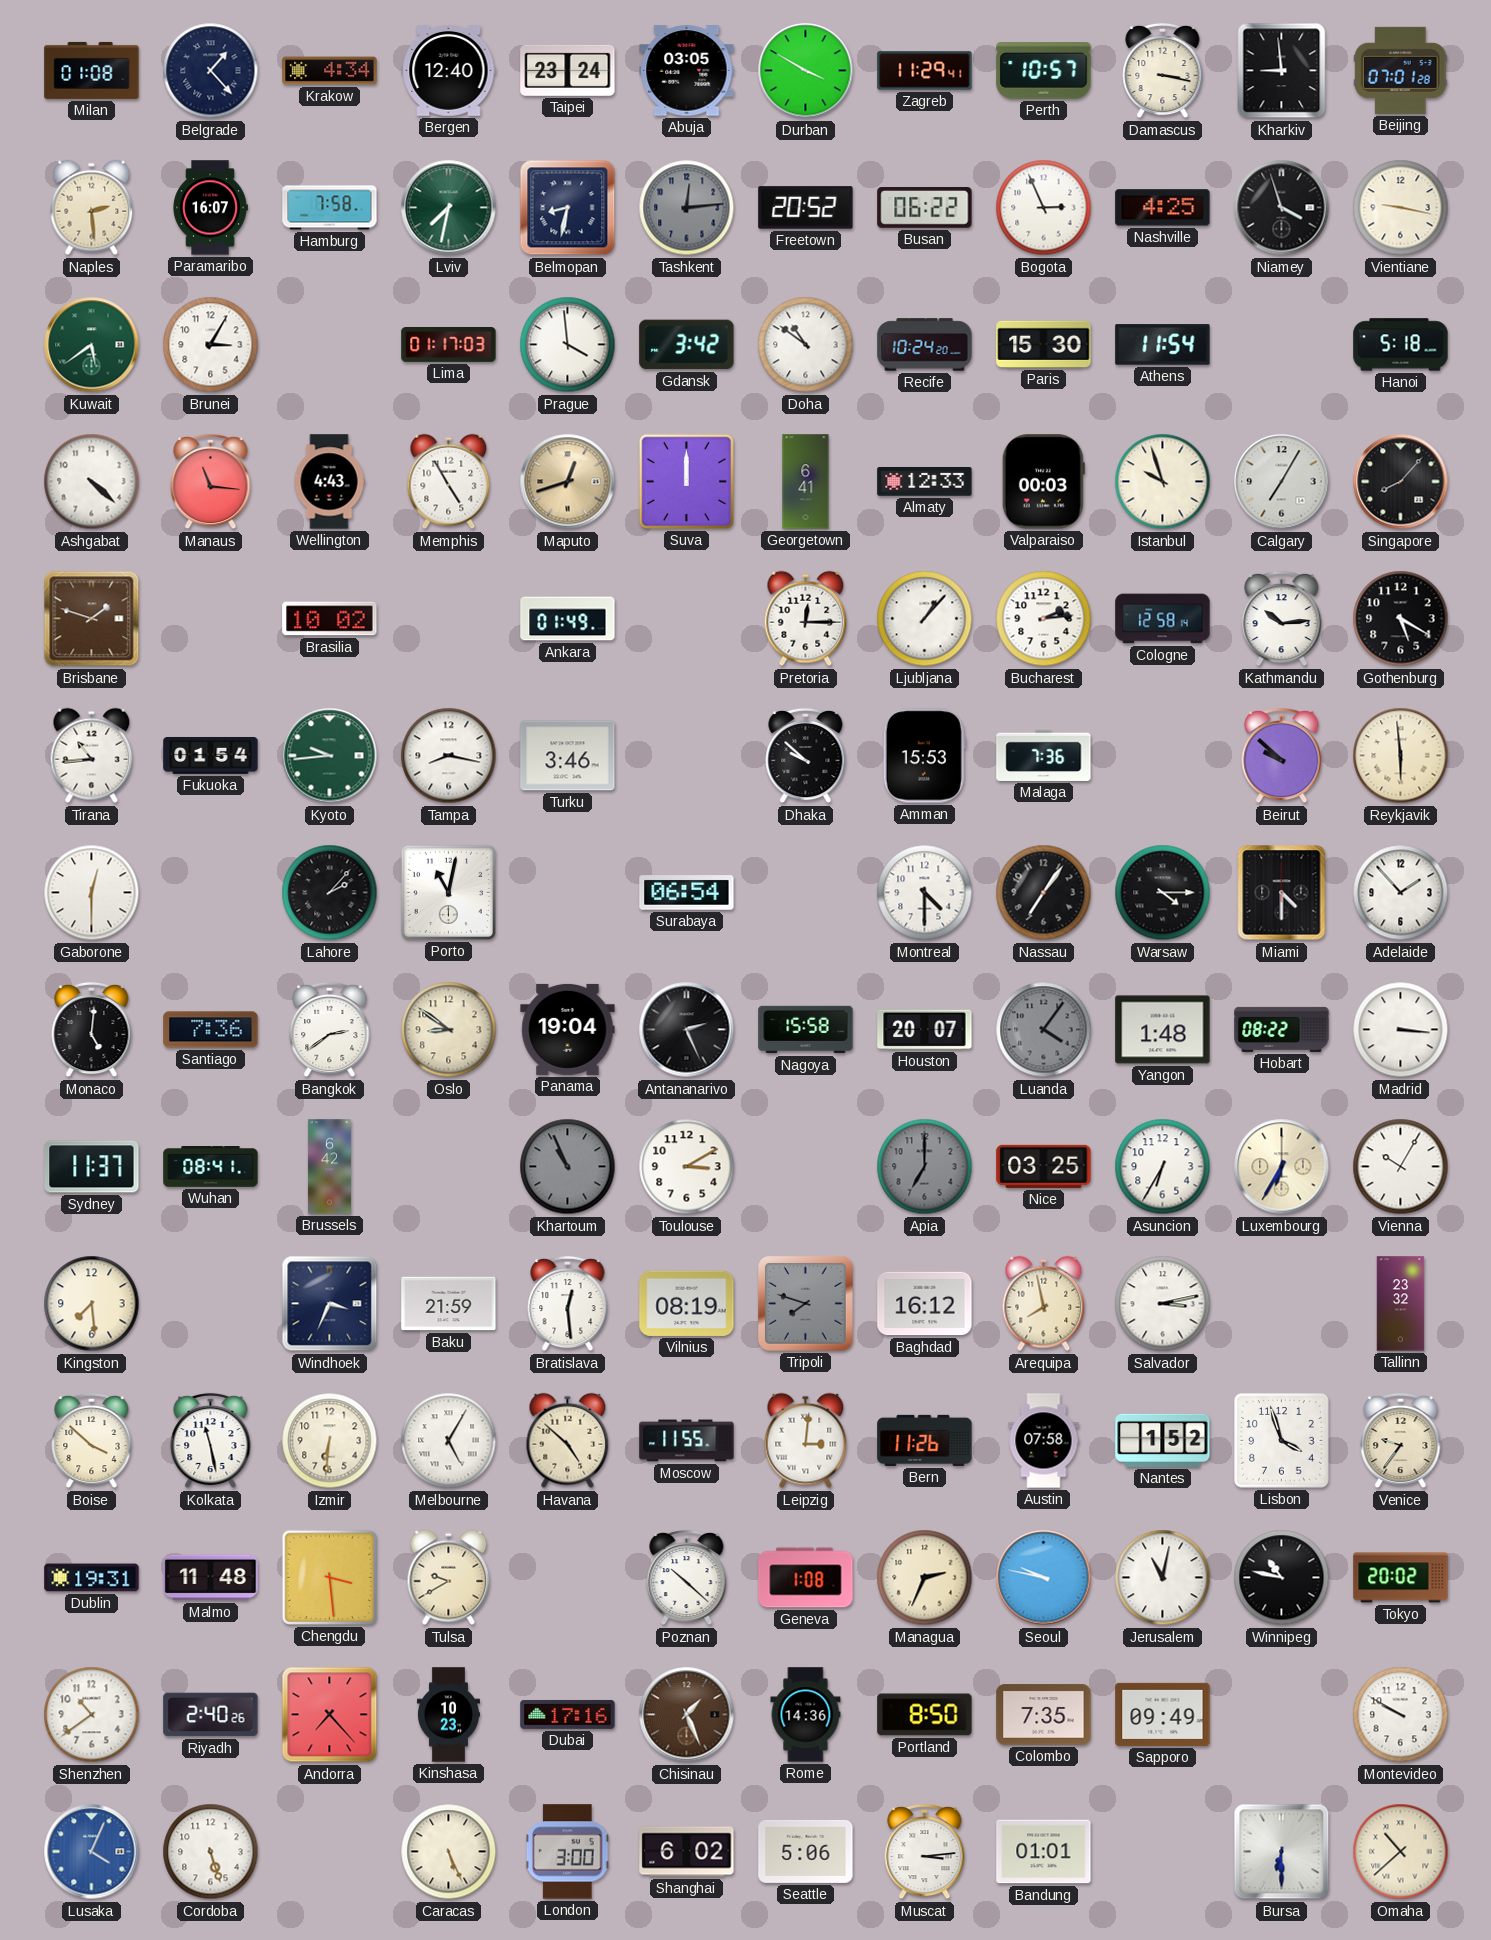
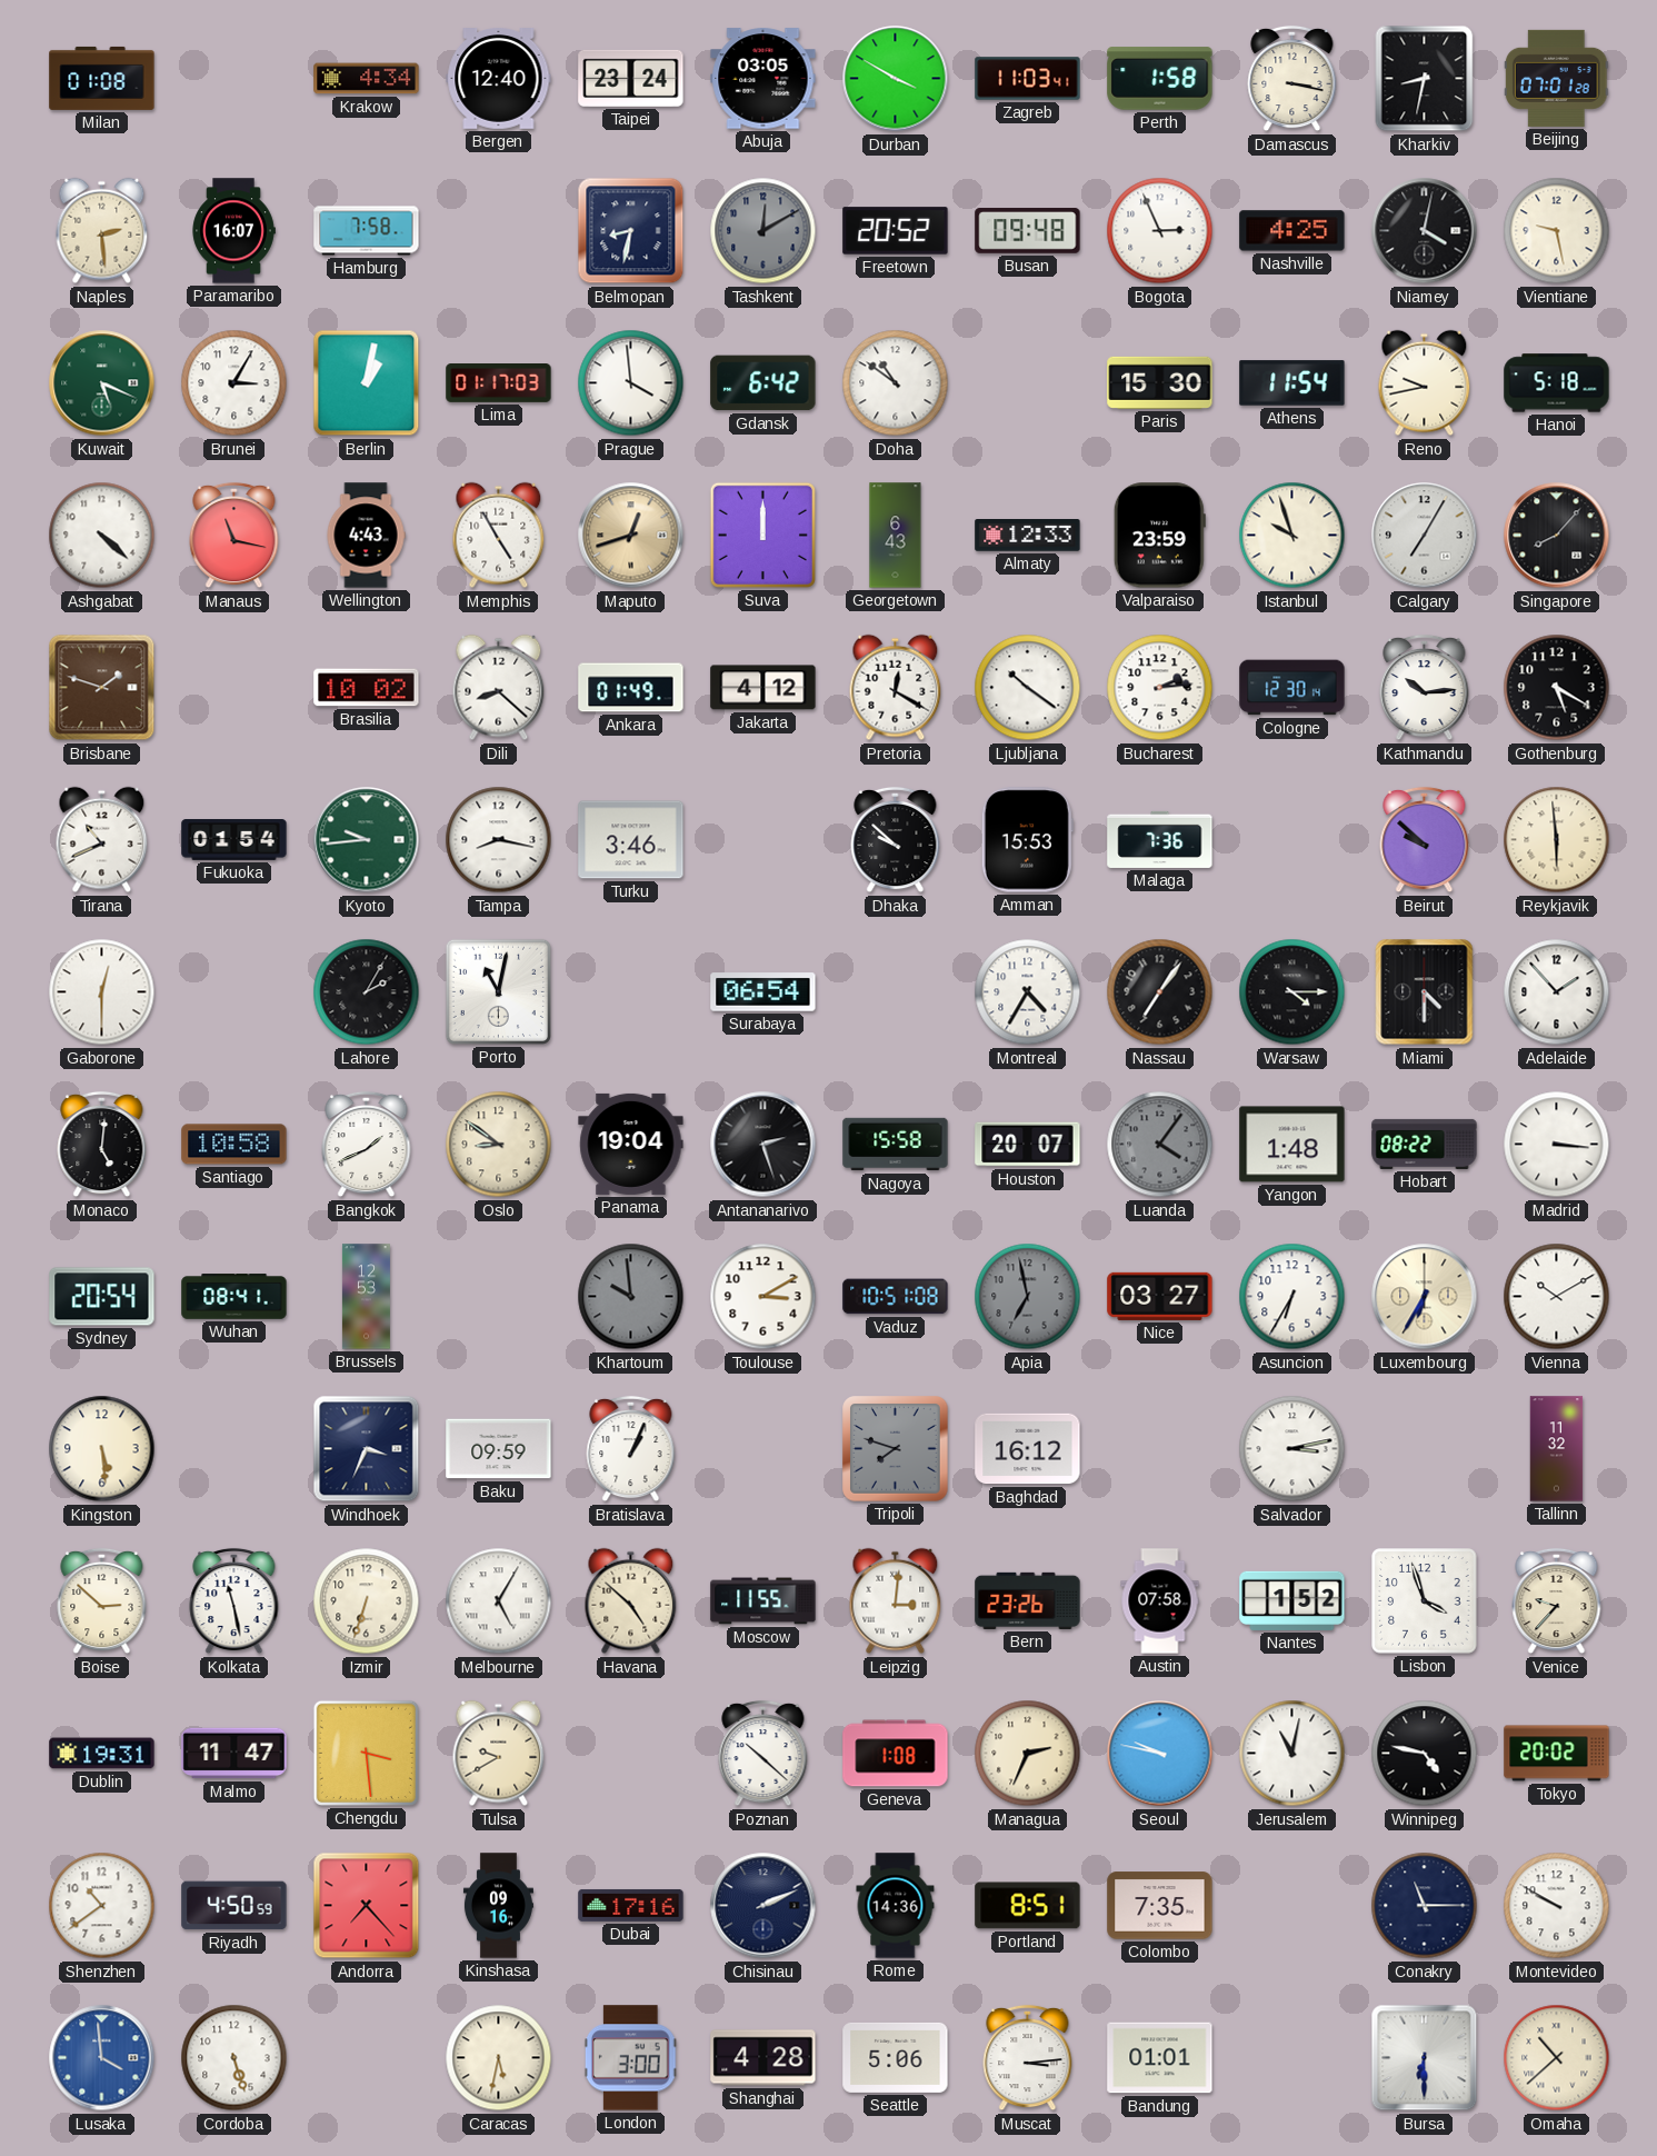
Belgrade: 1:23 -> none (211, 71)
Zagreb: 11:29 -> 11:03 (1028, 79)
Perth: 10:57 -> 1:58 (1160, 79)
Kharkiv: 8:59 -> 8:32 (1425, 79)
Lviv: 7:32 -> none (449, 208)
Tashkent: 12:14 -> 12:10 (763, 231)
Busan: 06:22 -> 09:48 (1028, 231)
Niamey: 3:57 -> 4:02 (1425, 231)
Vientiane: 9:17 -> 9:28 (1557, 231)
Kuwait: 5:39 -> 5:19 (102, 383)
Berlin: none -> 1:02 (367, 383)
Gdansk: 3:42 -> 6:42 (763, 383)
Recife: 10:24 -> none (925, 345)
Reno: none -> 9:43 (1425, 383)
Manaus: 11:16 -> 11:17 (234, 536)
Georgetown: 6:41 -> 6:43 (896, 536)
Valparaiso: 00:03 -> 23:59 (1159, 536)
Dili: none -> 8:22 (499, 688)
Jakarta: none -> 4:12 (763, 688)
Pretoria: 12:15 -> 12:20 (896, 688)
Ljubljana: 1:07 -> 10:21 (1028, 688)
Cologne: 12:58 -> 12:30 (1292, 688)
Tirana: 10:44 -> 10:41 (102, 840)
Lahore: 2:07 -> 2:05 (367, 992)
Montreal: 4:30 -> 4:35 (1028, 992)
Santiago: 7:36 -> 10:58 (234, 1145)
Bangkok: 2:39 -> 1:41 (367, 1145)
Antananarivo: 2:26 -> 2:27 (763, 1145)
Sydney: 11:37 -> 20:54 (102, 1297)
Brussels: 6:42 -> 12:53 (366, 1297)
Khartoum: 10:56 -> 9:59 (631, 1297)
Vaduz: none -> 10:51 (896, 1297)
Apia: 7:00 -> 6:58 (1028, 1297)
Nice: 03:25 -> 03:27 (1160, 1296)
Vienna: 10:05 -> 10:10 (1557, 1297)
Kingston: 7:29 -> 5:29 (102, 1449)
Baku: 21:59 -> 09:59 (499, 1449)
Bratislava: 12:29 -> 1:04 (631, 1449)
Vilnius: 08:19 -> none (687, 1303)
Arequipa: 7:58 -> none (1044, 1304)
Tallinn: 23:32 -> 11:32 (1557, 1449)
Boise: 3:52 -> 2:52 (102, 1601)
Izmir: 6:31 -> 6:33 (367, 1601)
Bern: 11:26 -> 23:26 (1028, 1600)
Venice: 9:36 -> 9:37 (1557, 1601)
Malmo: 11:48 -> 11:47 (234, 1754)
Winnipeg: 10:47 -> 4:47 (1425, 1754)
Riyadh: 2:40 -> 4:50 (234, 1906)
Kinshasa: 10:23 -> 09:16 (498, 1906)
Chisinau: 1:26 -> 2:11 (763, 1906)
Chisinau dial: brown -> navy (763, 1906)
Portland: 8:50 -> 8:51 (1028, 1906)
Sapporo: 09:49 -> none (1163, 1714)
Conakry: none -> 11:15 (1425, 1906)
Lusaka: 4:04 -> 3:59 (102, 2058)
Caracas: 5:26 -> 5:32 (499, 2058)
Shanghai: 6:02 -> 4:28 (763, 2058)
